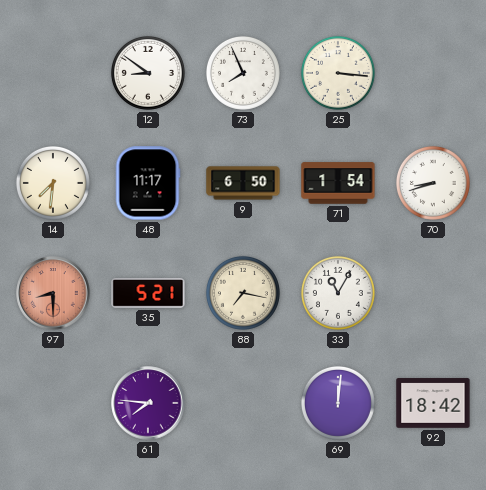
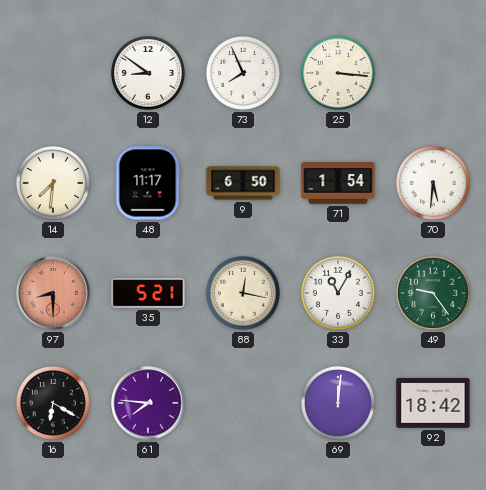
70: 8:42 -> 5:31 (433, 183)
88: 7:17 -> 12:17 (243, 293)
49: none -> 9:24 (433, 293)
16: none -> 6:20 (53, 403)
